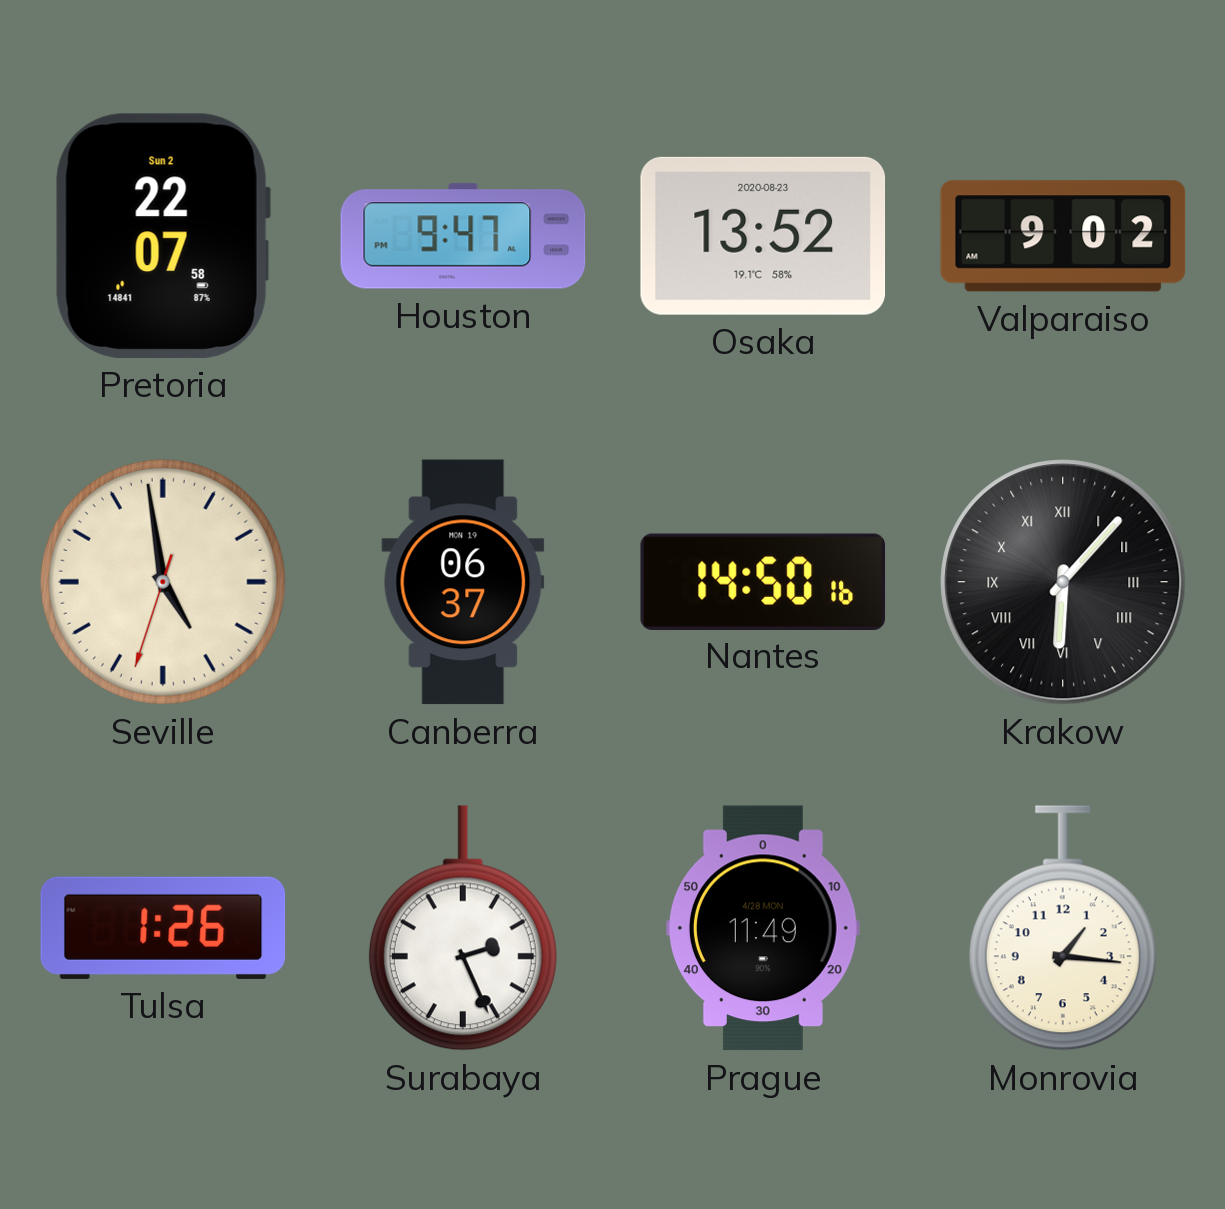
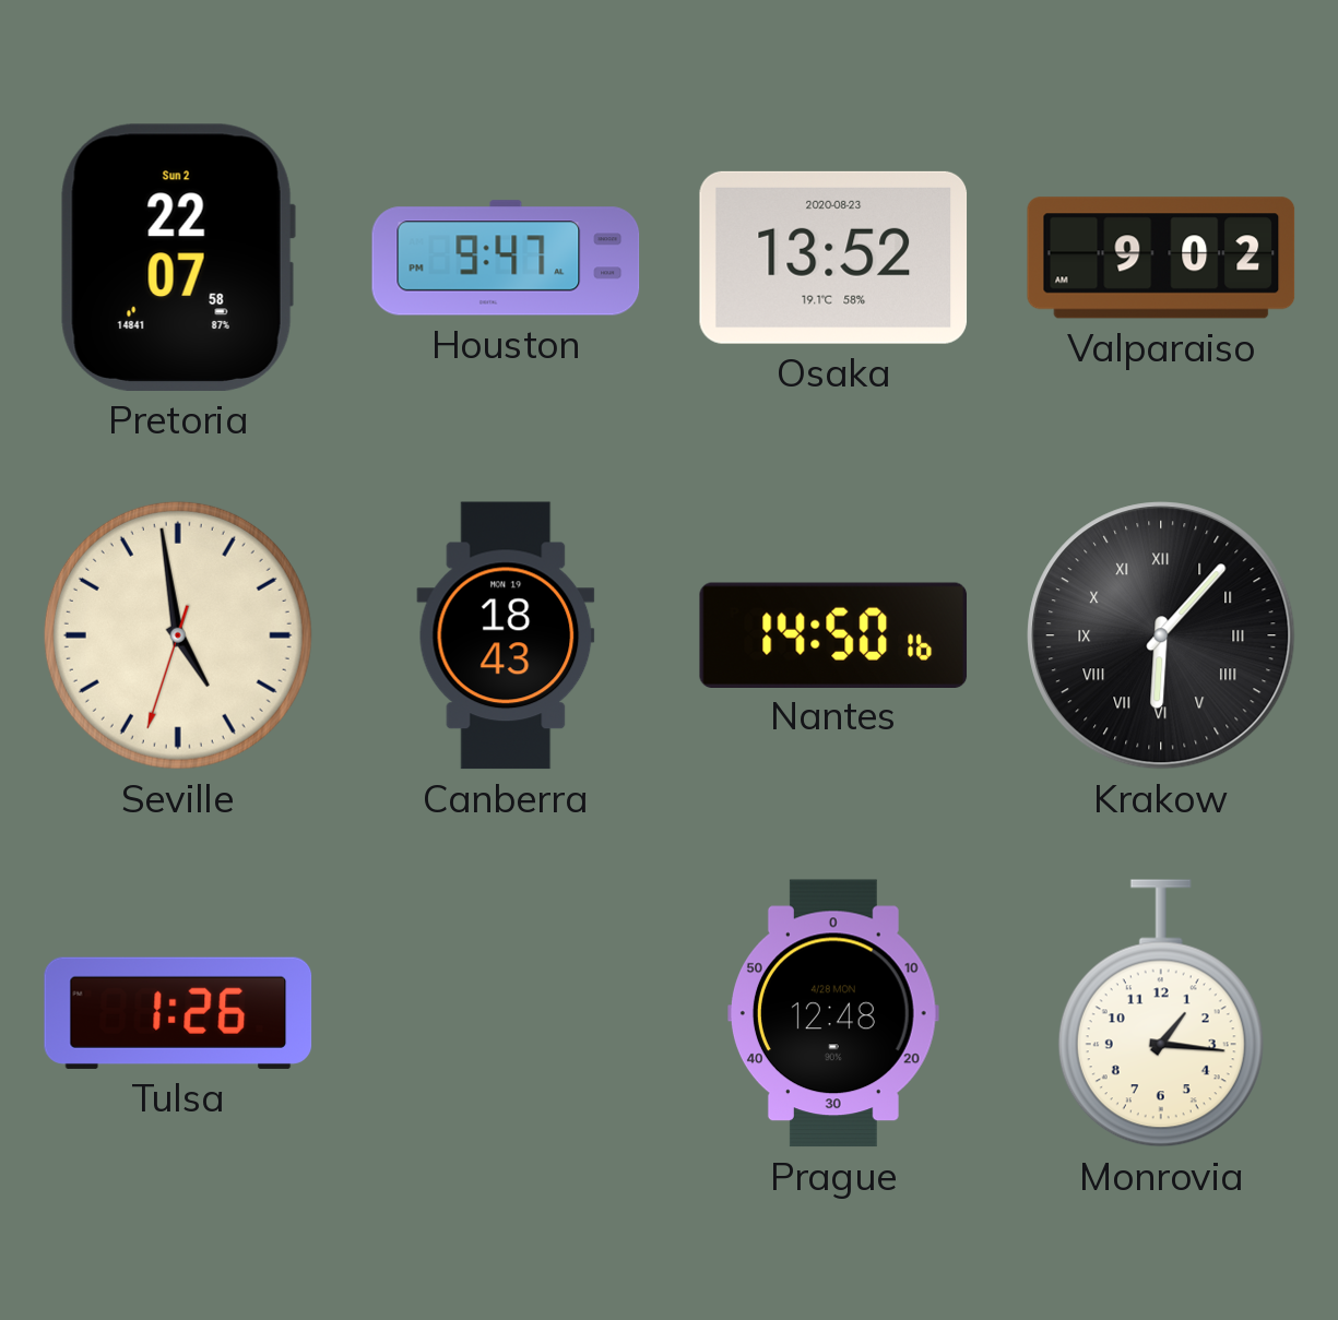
Canberra: 06:37 -> 18:43 (506, 635)
Surabaya: 2:26 -> none (463, 928)
Prague: 11:49 -> 12:48 (833, 1013)
